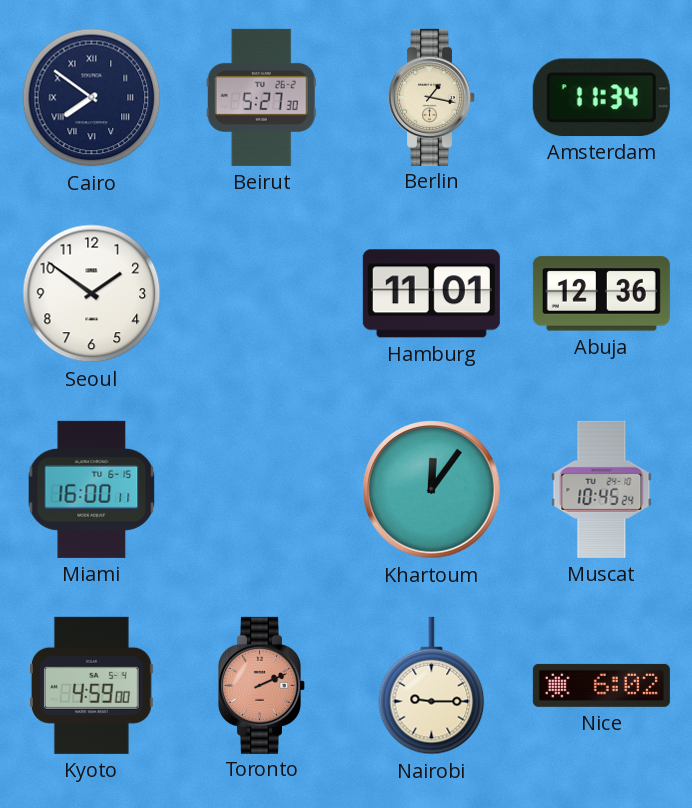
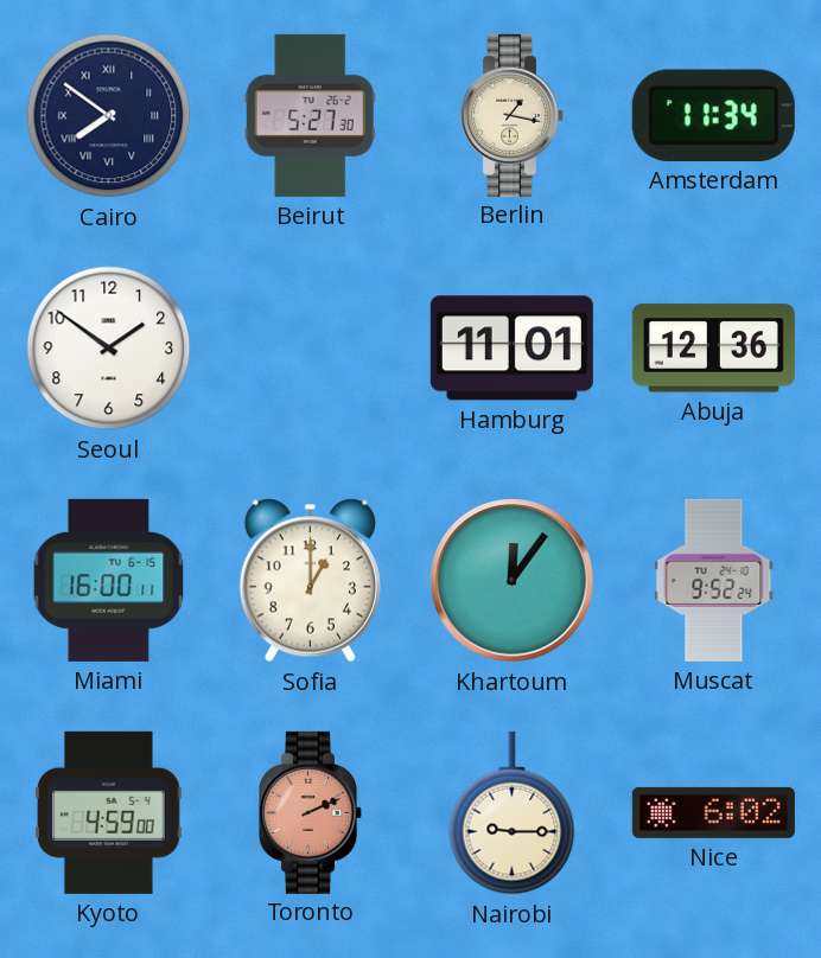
Sofia: none -> 1:00 (310, 581)
Muscat: 10:45 -> 9:52 (714, 580)
